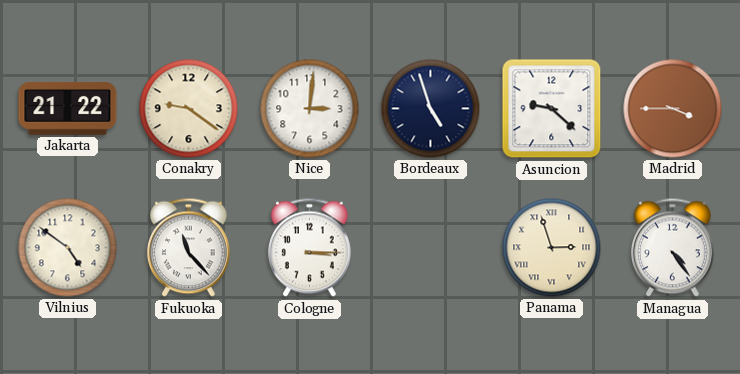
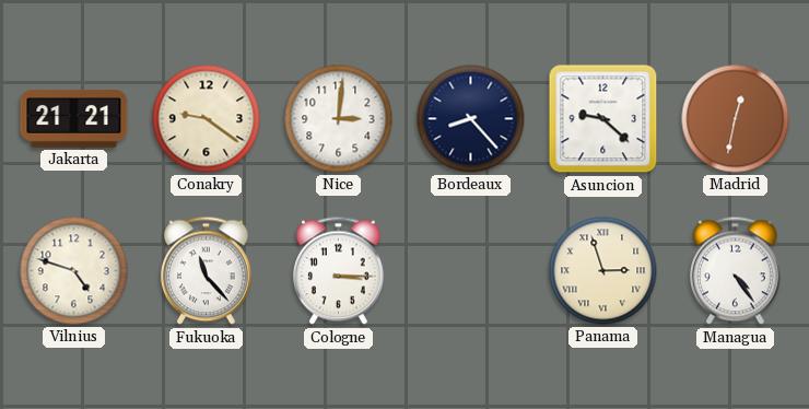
Jakarta: 21:22 -> 21:21 (74, 118)
Bordeaux: 4:57 -> 8:23 (471, 119)
Madrid: 3:45 -> 12:32 (736, 119)
Vilnius: 4:51 -> 4:48 (74, 271)
